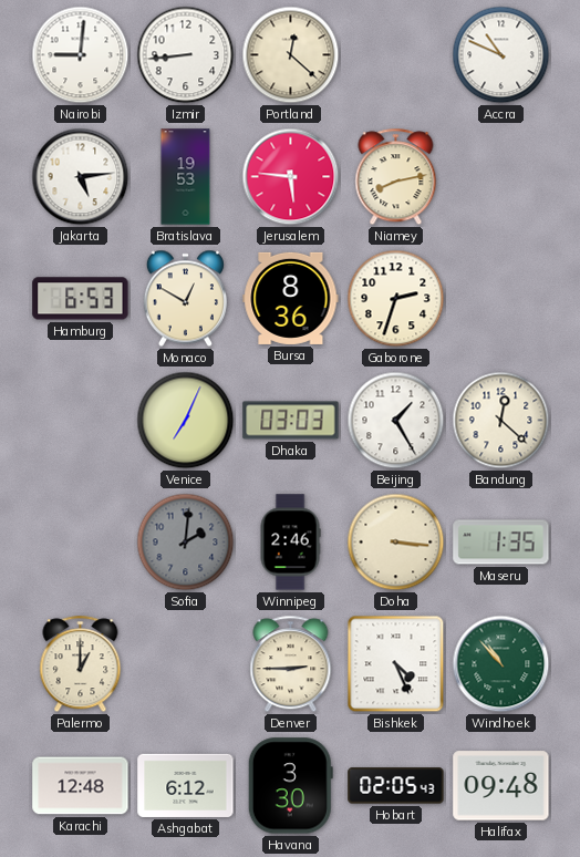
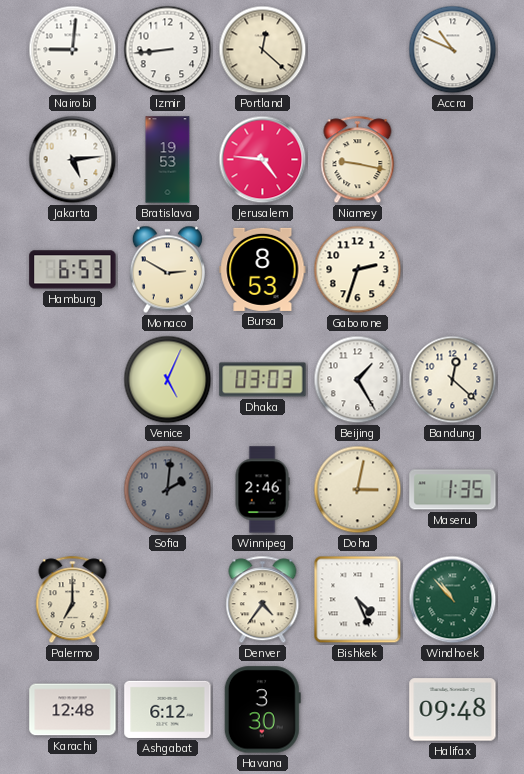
Jerusalem: 5:46 -> 4:46 (263, 160)
Niamey: 8:13 -> 9:17 (358, 160)
Monaco: 12:50 -> 2:50 (167, 270)
Bursa: 8:36 -> 8:53 (263, 269)
Venice: 7:04 -> 5:04 (168, 380)
Doha: 3:16 -> 3:02 (358, 490)
Palermo: 1:00 -> 7:00 (73, 600)
Denver: 2:45 -> 4:36 (263, 600)
Hobart: 02:05 -> none (396, 786)
